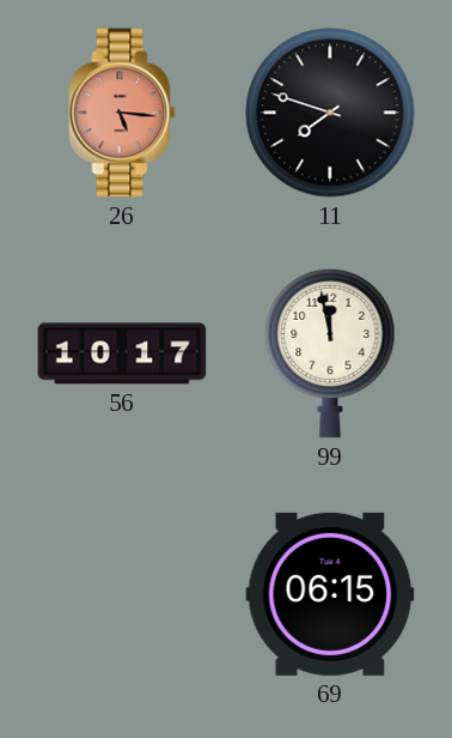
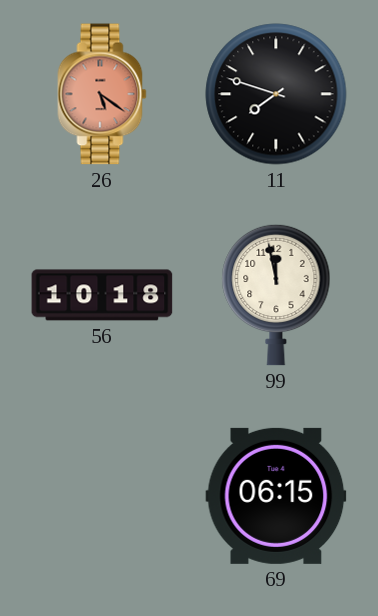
26: 5:16 -> 5:21 (102, 94)
56: 10:17 -> 10:18 (102, 295)
